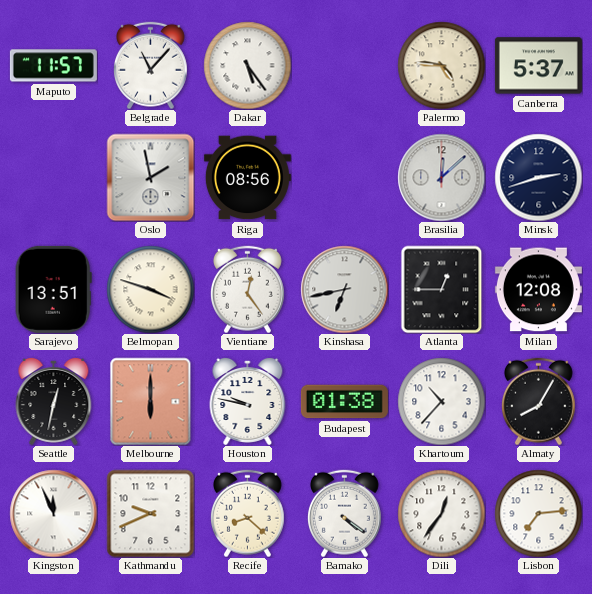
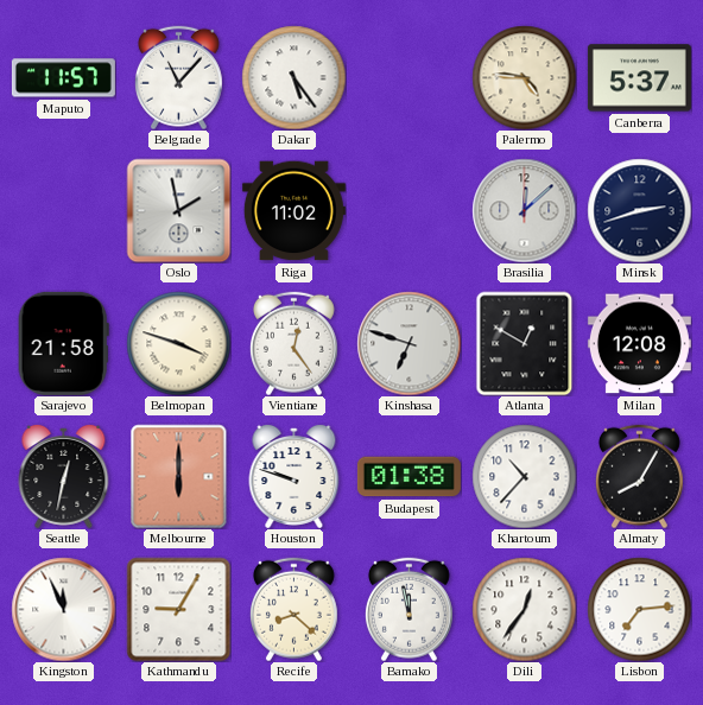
Riga: 08:56 -> 11:02 (293, 211)
Sarajevo: 13:51 -> 21:58 (63, 343)
Kinshasa: 6:43 -> 6:48 (408, 343)
Atlanta: 12:45 -> 12:50 (525, 343)
Houston: 9:47 -> 9:48 (294, 477)
Kathmandu: 9:41 -> 9:05 (178, 609)
Bamako: 4:21 -> 11:58 (408, 609)
